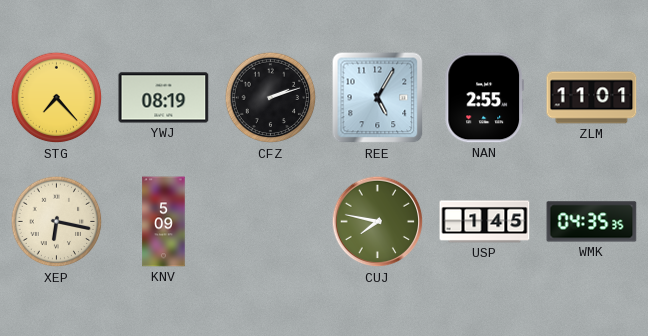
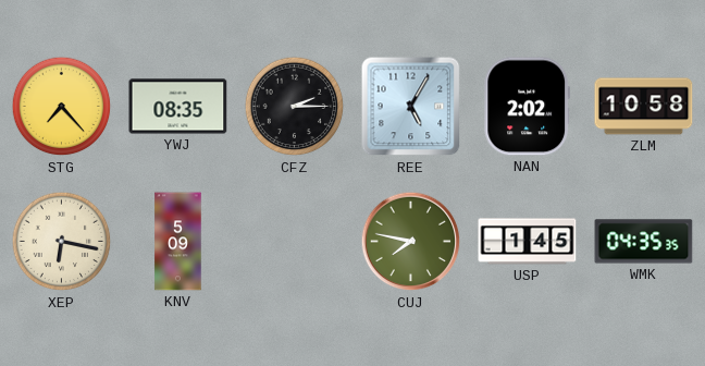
YWJ: 08:19 -> 08:35 (178, 107)
CFZ: 2:12 -> 2:15 (295, 107)
NAN: 2:55 -> 2:02 (527, 107)
ZLM: 11:01 -> 10:58 (644, 107)
